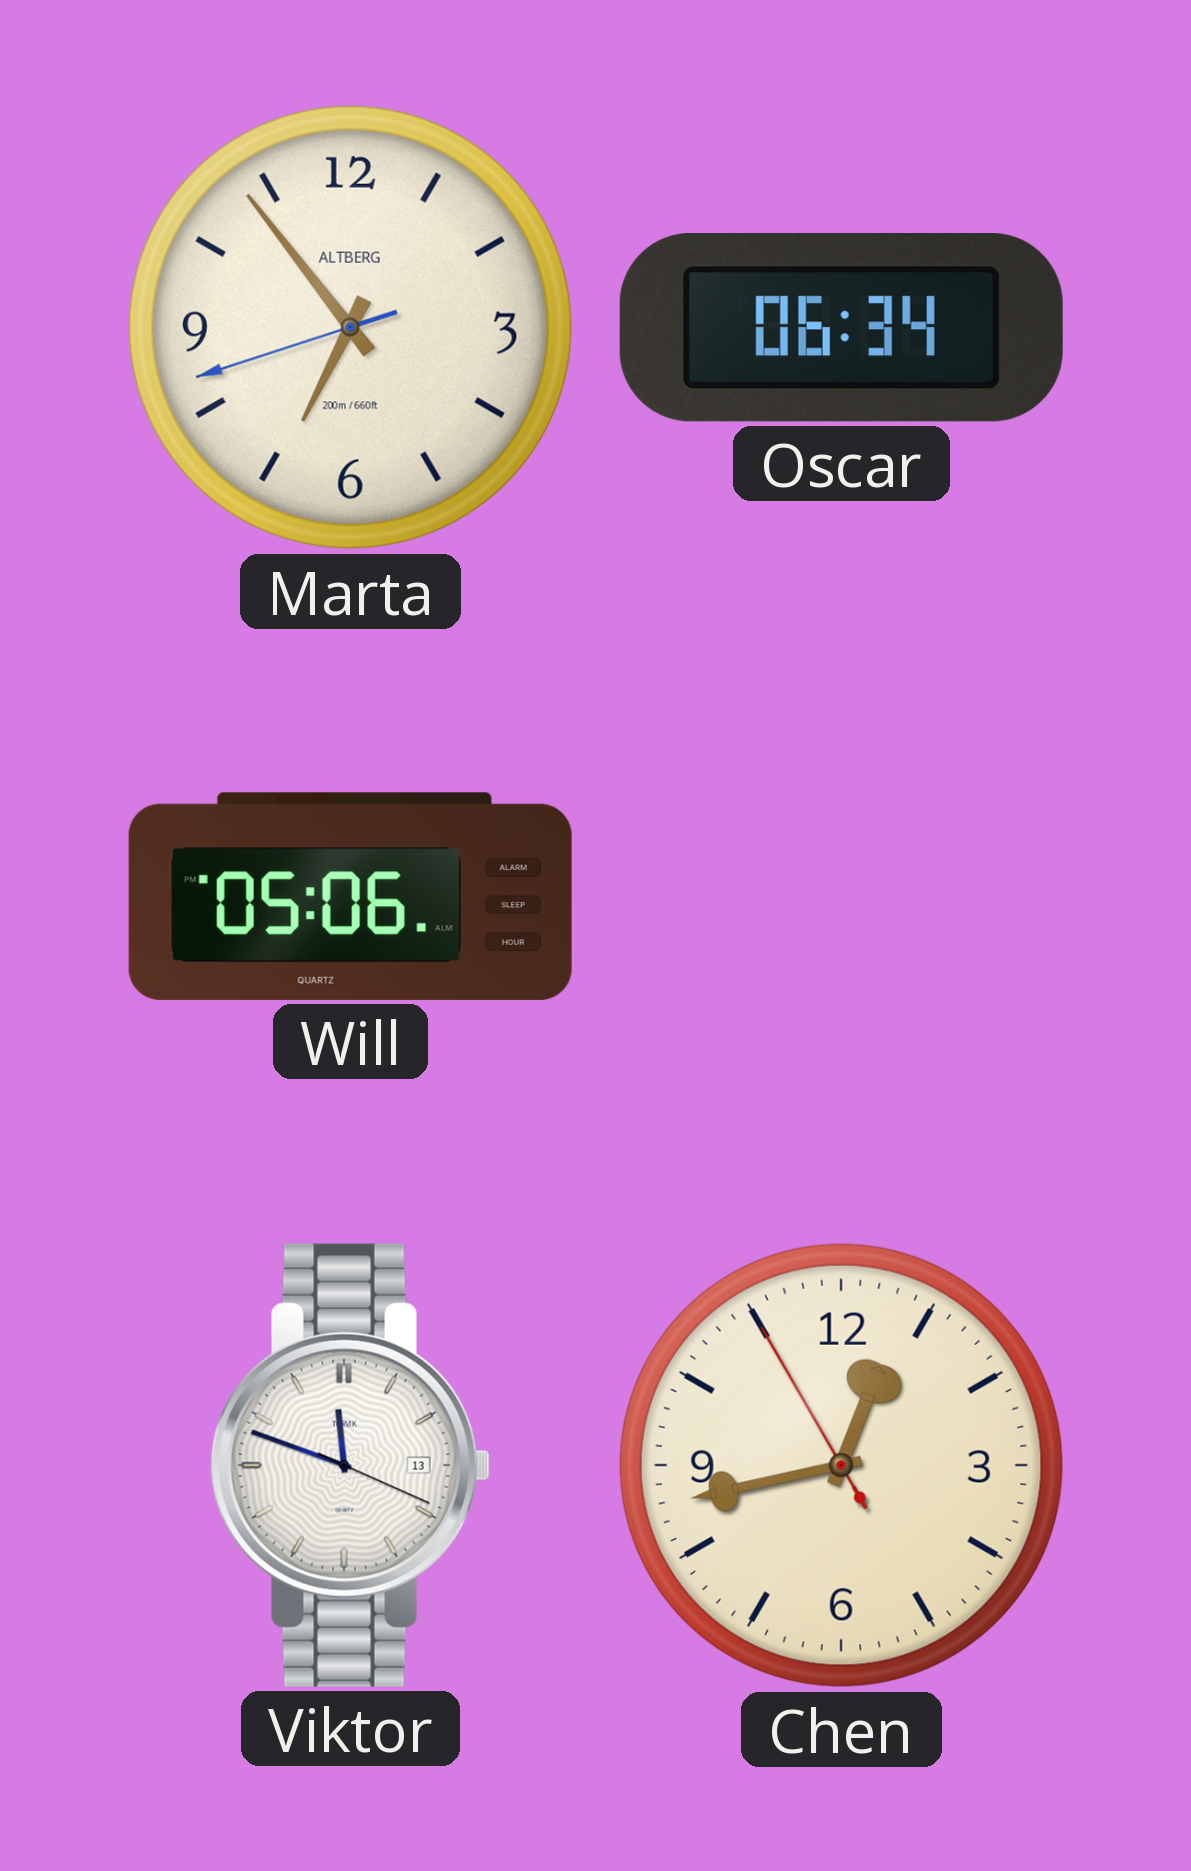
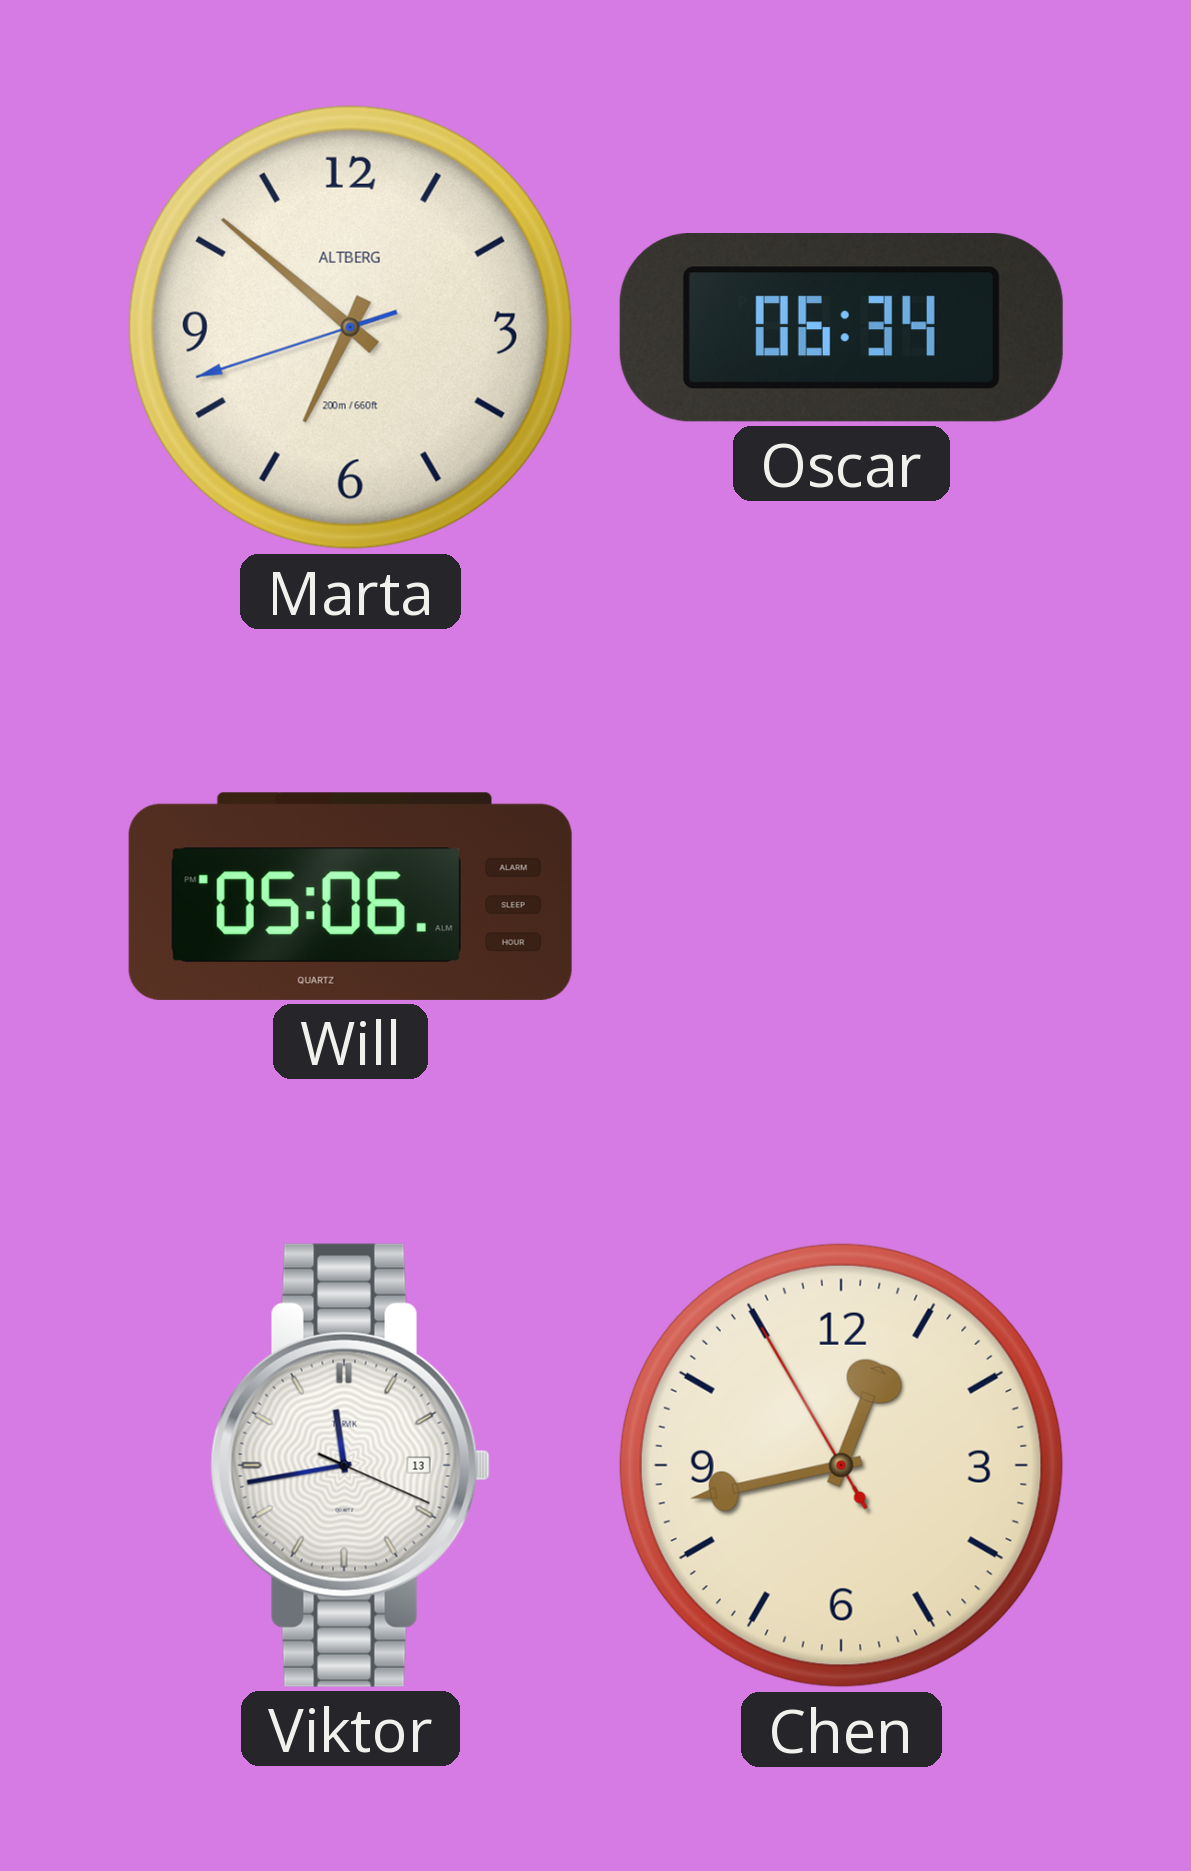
Marta: 6:53 -> 6:51 (350, 327)
Viktor: 11:48 -> 11:43 (350, 1465)
